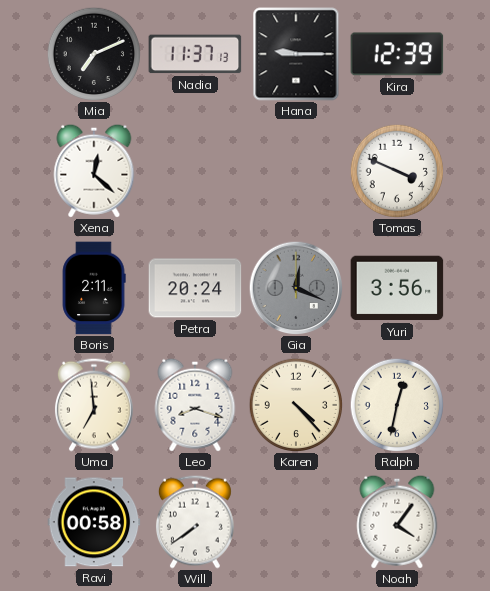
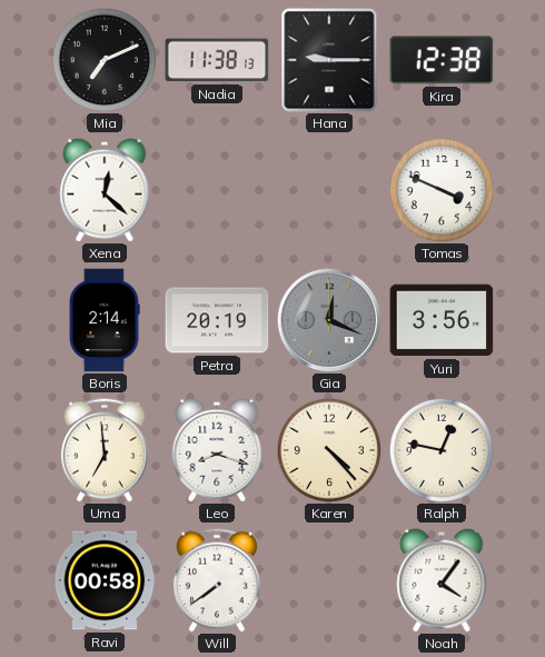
Nadia: 11:37 -> 11:38 (217, 60)
Kira: 12:39 -> 12:38 (442, 60)
Boris: 2:11 -> 2:14 (105, 320)
Petra: 20:24 -> 20:19 (217, 320)
Ralph: 12:32 -> 12:47 (442, 450)
